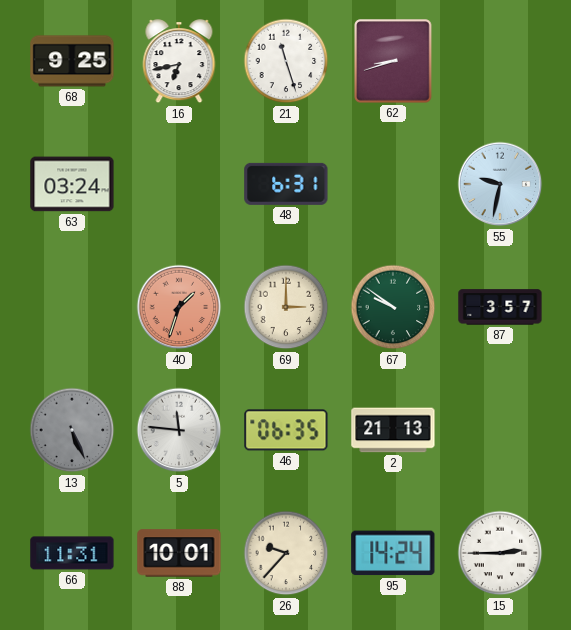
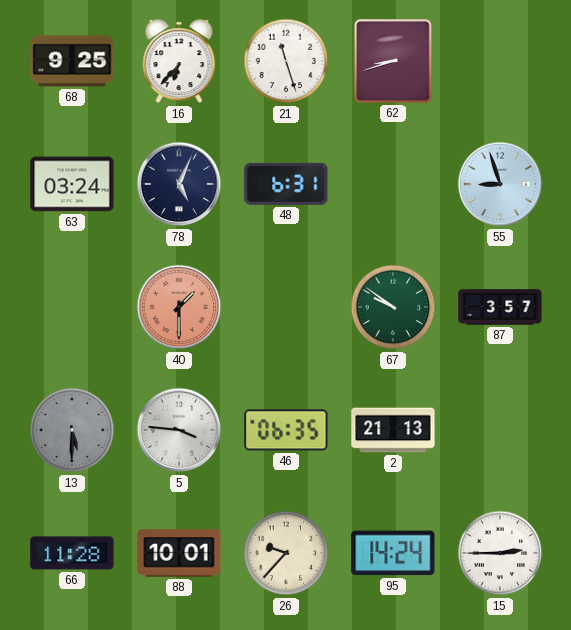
16: 6:43 -> 6:37 (179, 62)
78: none -> 5:04 (179, 184)
55: 9:32 -> 8:57 (500, 184)
40: 1:33 -> 1:30 (179, 307)
69: 3:00 -> none (286, 307)
13: 5:26 -> 5:30 (72, 430)
5: 11:46 -> 3:46 (179, 430)
66: 11:31 -> 11:28 (72, 553)
